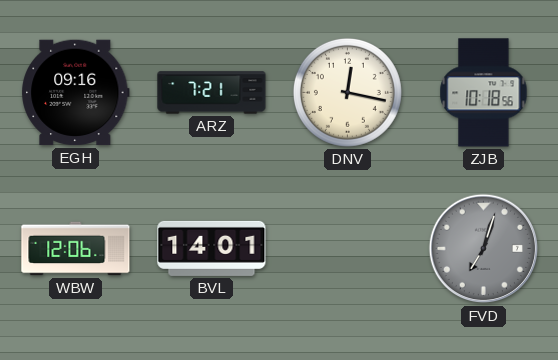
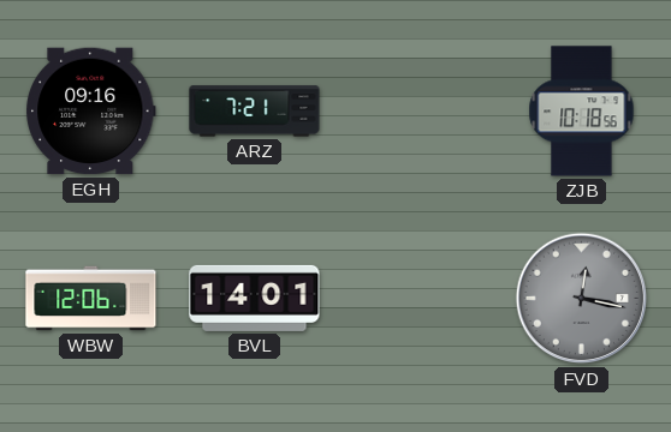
DNV: 12:17 -> none (347, 92)
FVD: 7:03 -> 12:17 (582, 299)
